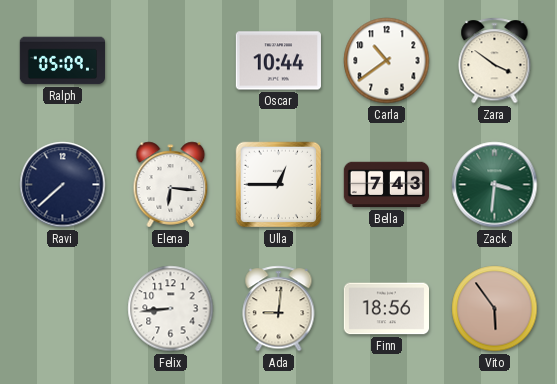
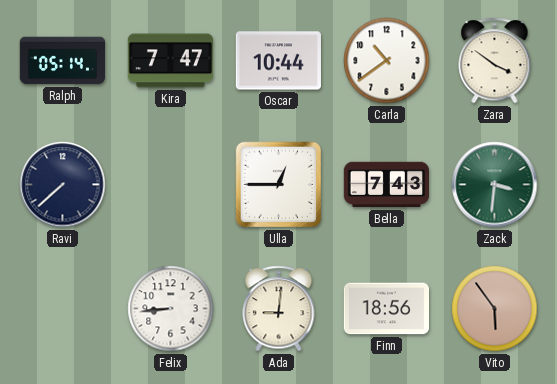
Ralph: 05:09 -> 05:14 (62, 61)
Kira: none -> 7:47 (170, 61)
Elena: 6:16 -> none (171, 185)
